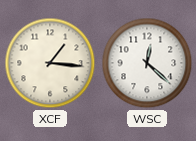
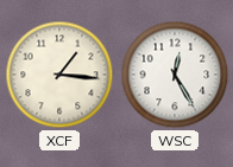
WSC: 12:22 -> 12:25 (175, 75)
